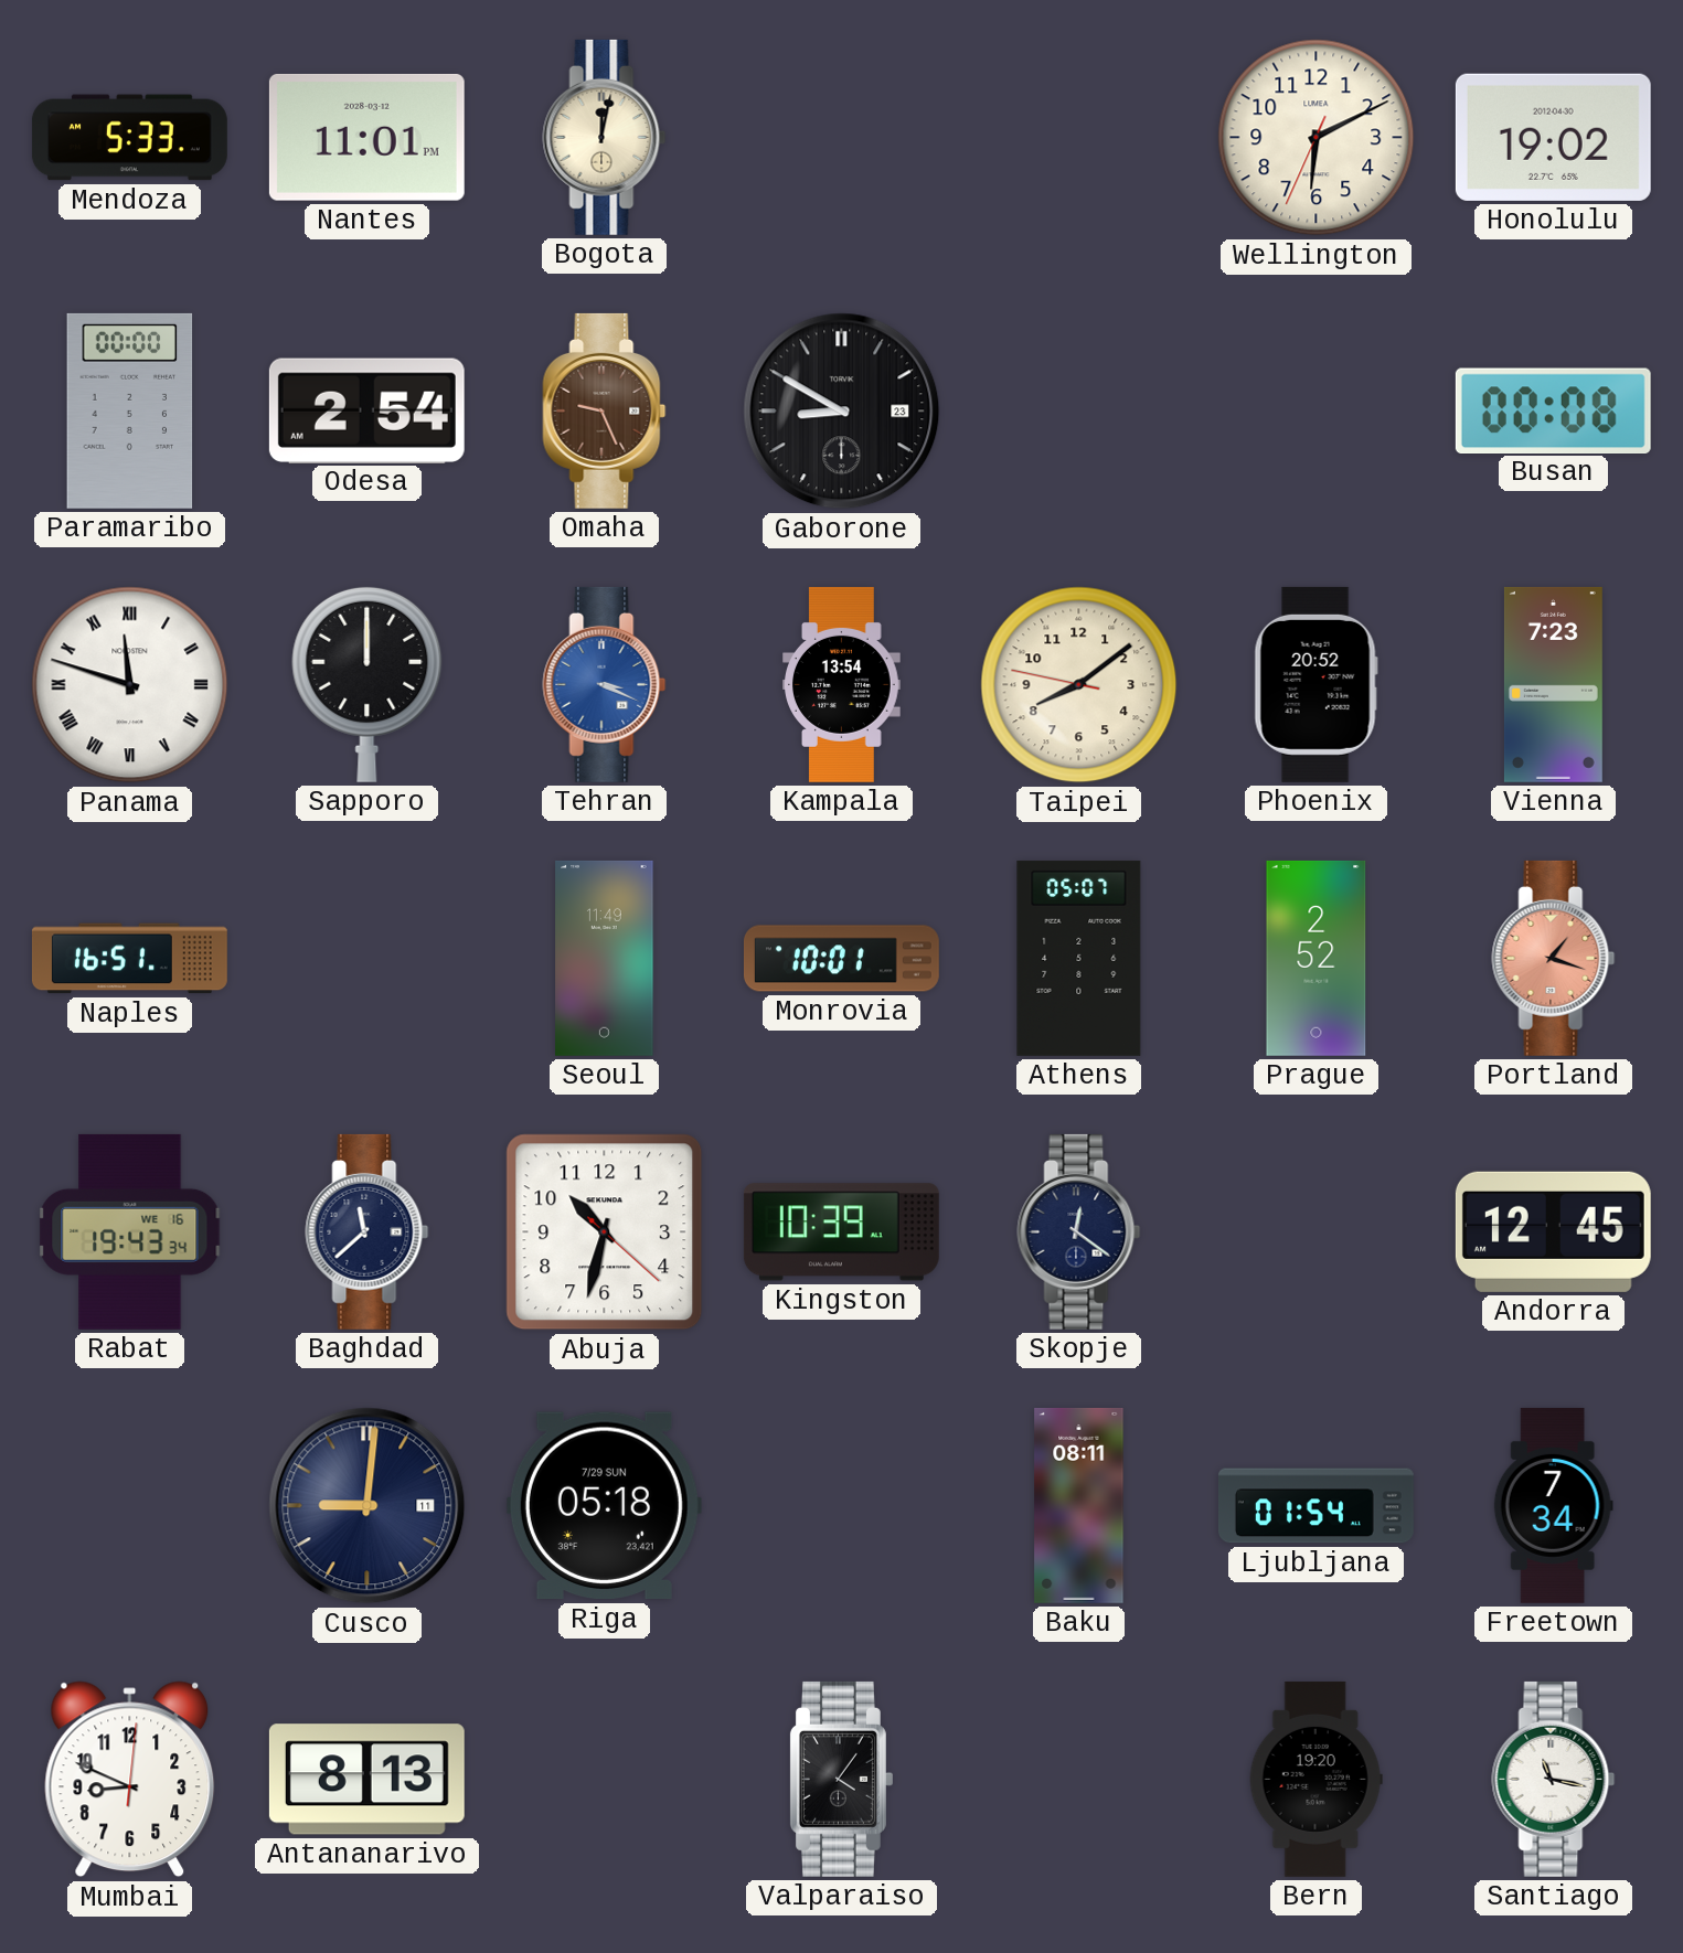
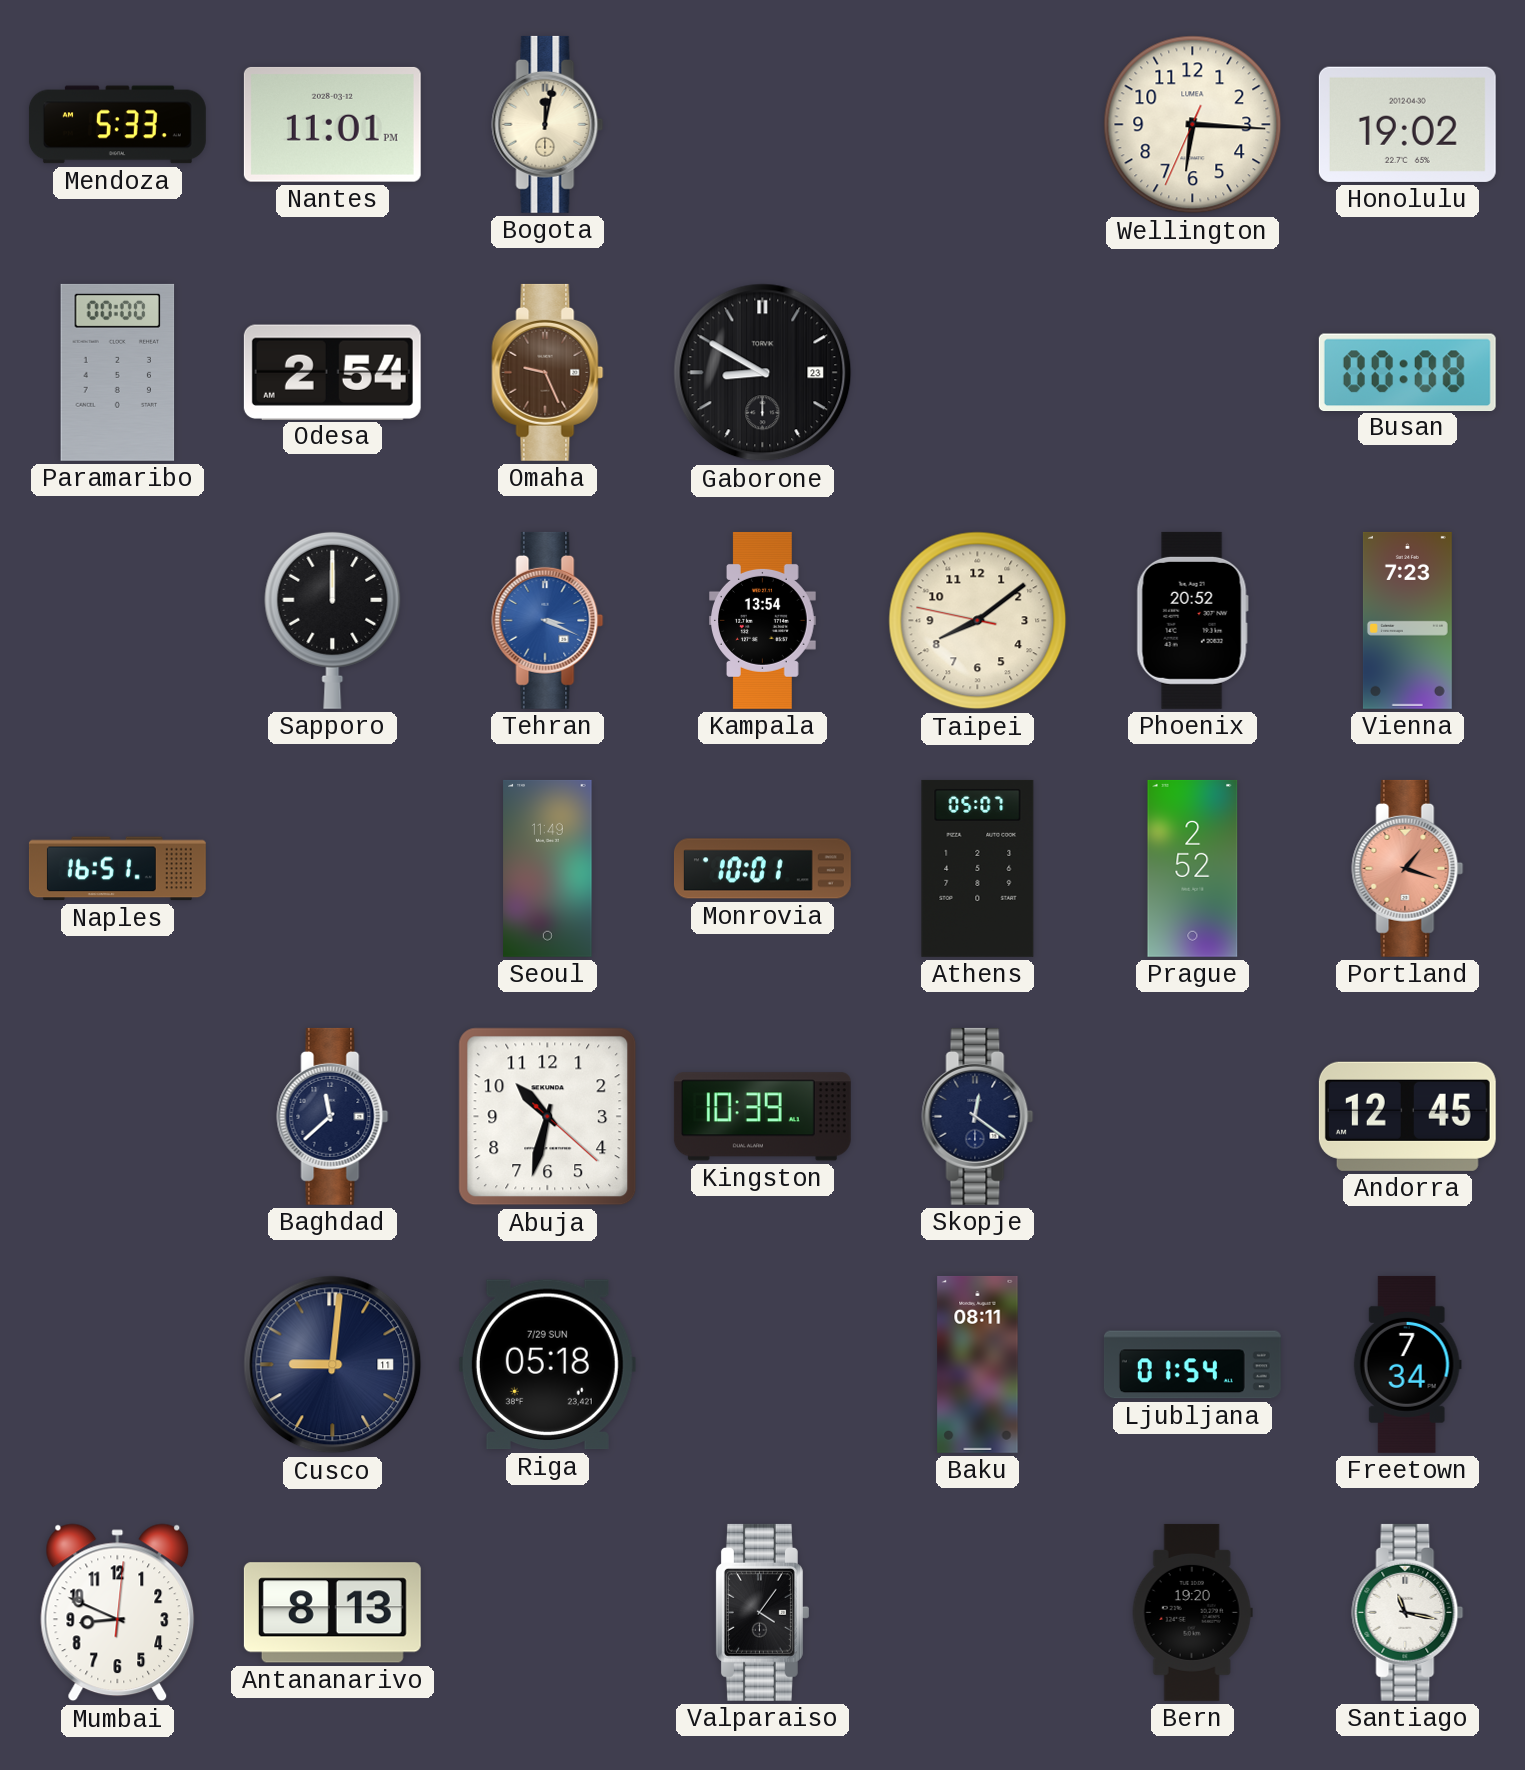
Wellington: 6:10 -> 6:15 (1193, 125)
Panama: 11:48 -> none (130, 685)
Rabat: 19:43 -> none (130, 1231)
